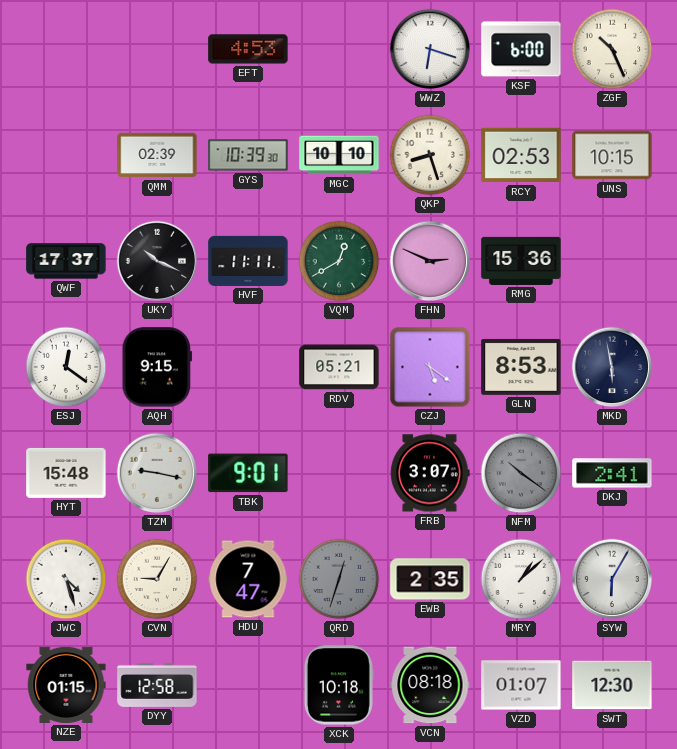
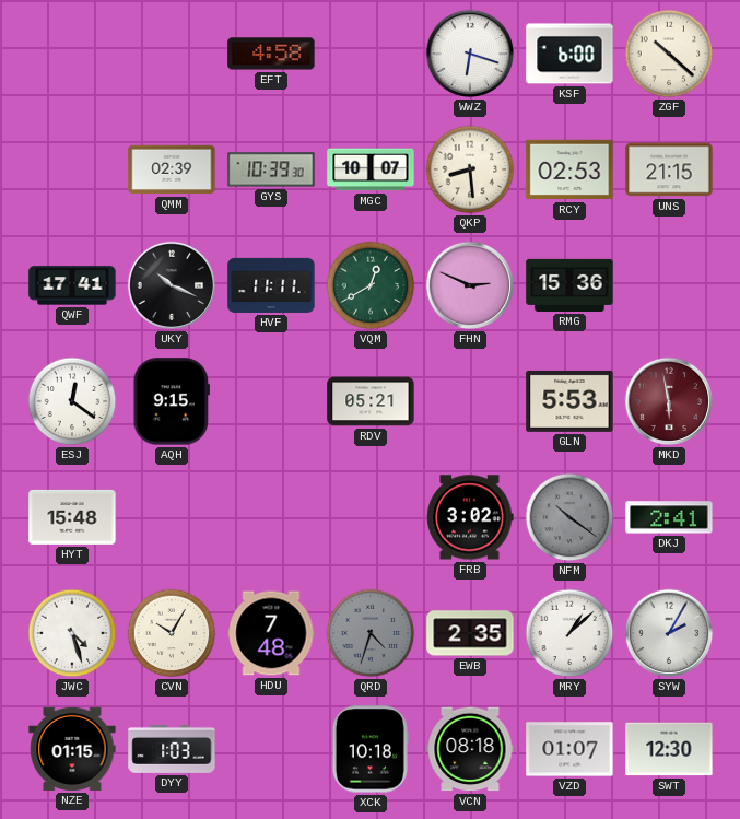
EFT: 4:53 -> 4:58 (271, 54)
ZGF: 10:26 -> 10:22 (669, 54)
MGC: 10:10 -> 10:07 (371, 169)
QKP: 8:27 -> 8:29 (470, 169)
UNS: 10:15 -> 21:15 (669, 169)
QWF: 17:37 -> 17:41 (72, 285)
CZJ: 5:21 -> none (430, 367)
GLN: 8:53 -> 5:53 (569, 401)
MKD dial: navy -> burgundy (669, 401)
TZM: 9:17 -> none (157, 473)
TBK: 9:01 -> none (248, 473)
FRB: 3:07 -> 3:02 (470, 517)
CVN: 9:05 -> 10:05 (172, 633)
HDU: 7:47 -> 7:48 (271, 633)
QRD: 12:33 -> 4:33 (371, 633)
SYW: 6:05 -> 2:05 (669, 633)
DYY: 12:58 -> 1:03 (172, 749)
